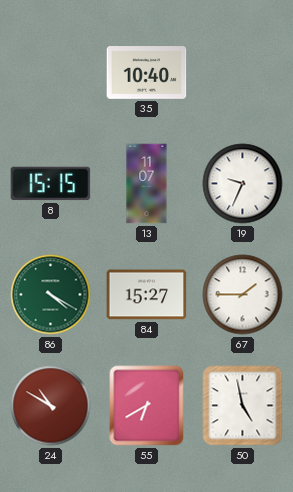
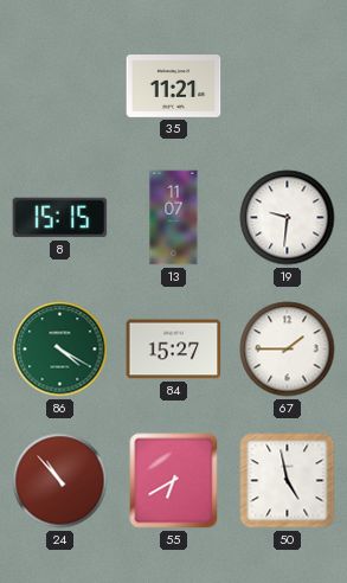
35: 10:40 -> 11:21 (174, 87)
19: 9:34 -> 9:31 (288, 218)
24: 10:50 -> 10:53 (60, 481)
